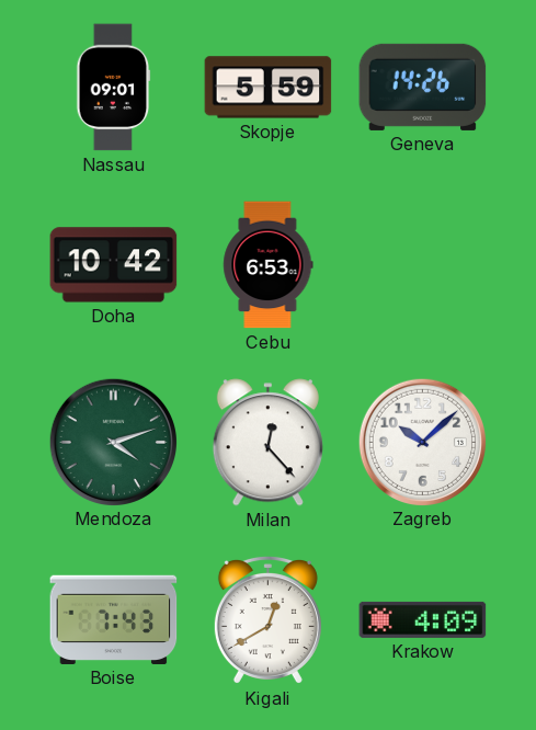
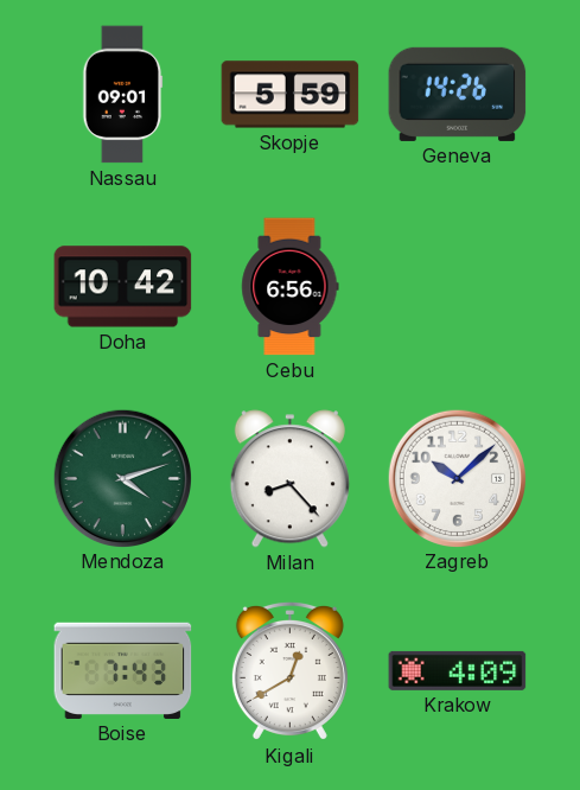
Cebu: 6:53 -> 6:56 (291, 287)
Milan: 12:23 -> 8:23 (289, 479)
